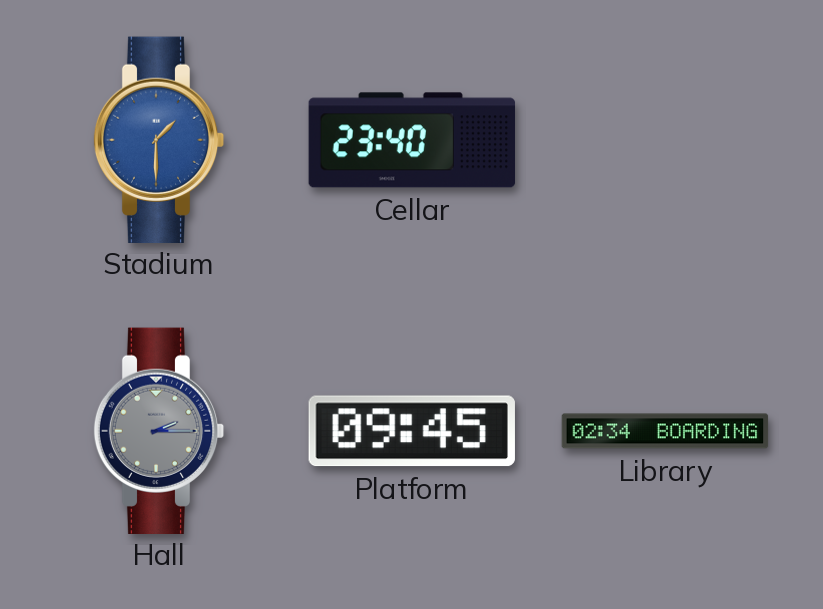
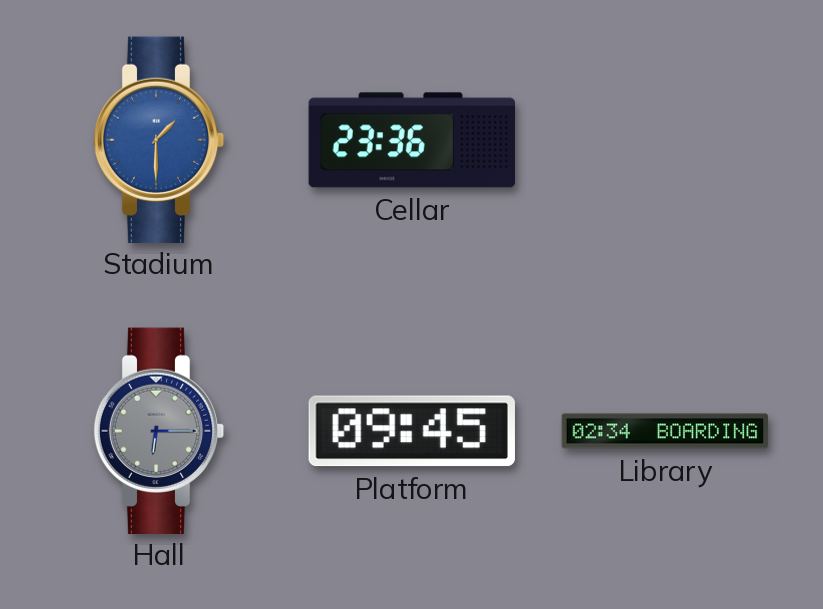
Cellar: 23:40 -> 23:36 (412, 140)
Hall: 2:15 -> 6:15 (159, 430)
